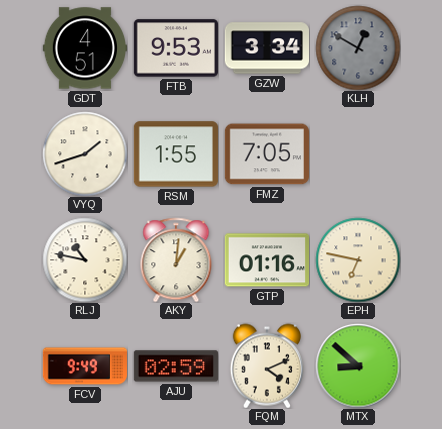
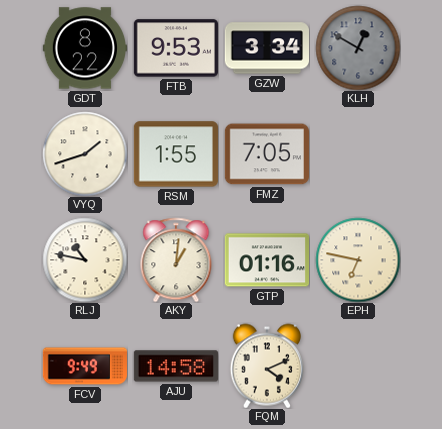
GDT: 4:51 -> 8:22 (84, 48)
AJU: 02:59 -> 14:58 (176, 366)
MTX: 8:52 -> none (358, 366)
